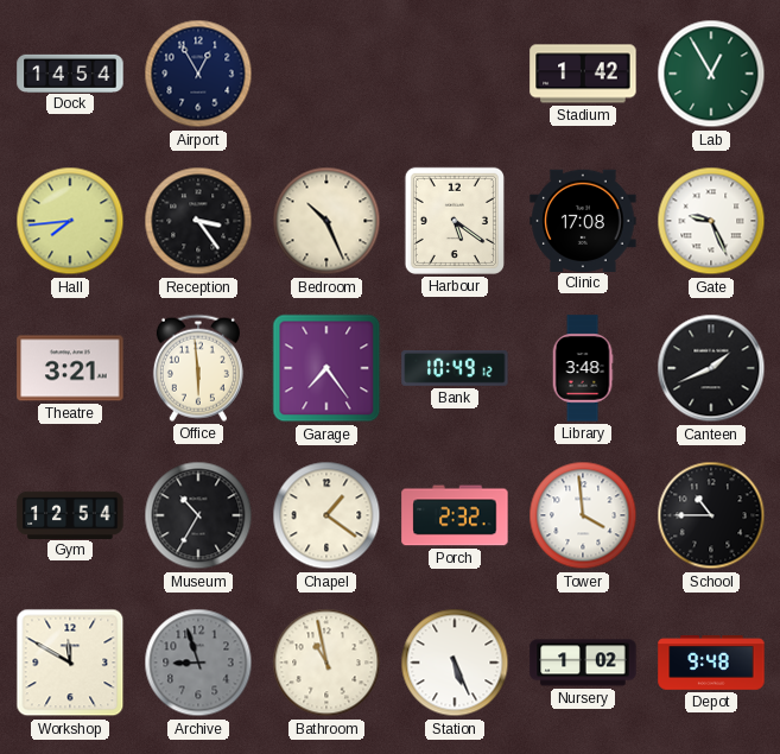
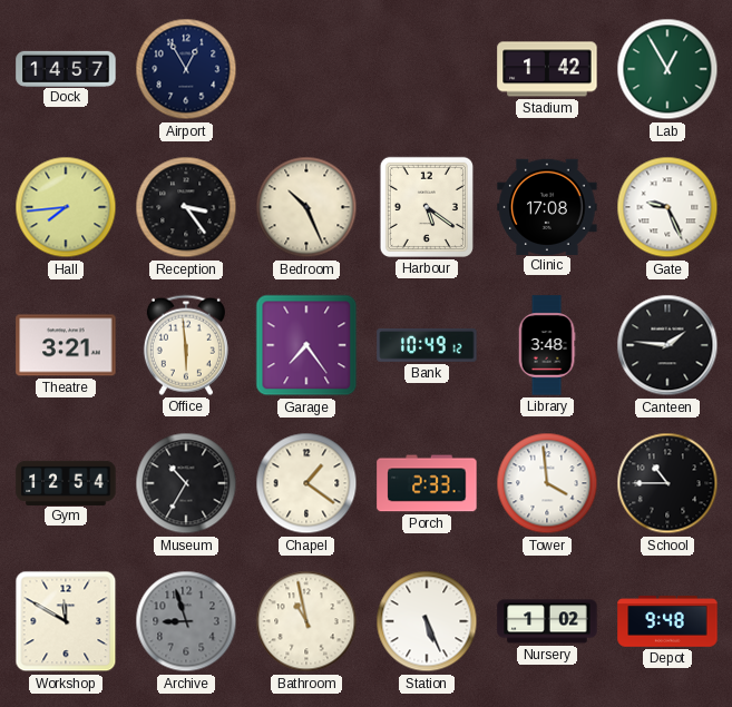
Dock: 14:54 -> 14:57 (66, 68)
Canteen: 1:41 -> 1:46 (667, 345)
Porch: 2:32 -> 2:33 (427, 483)
